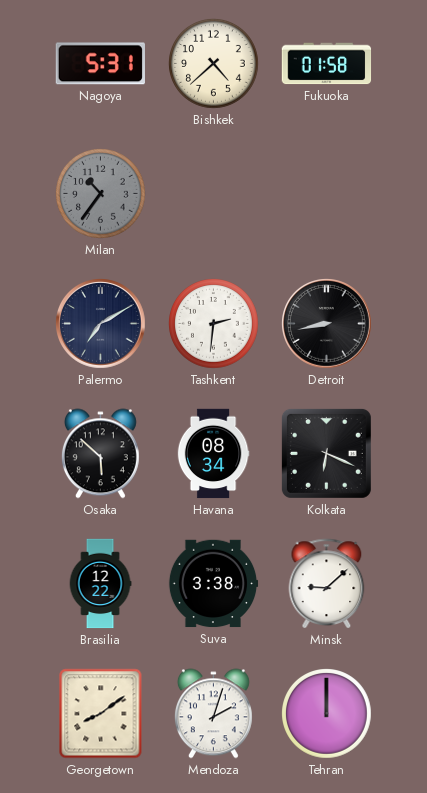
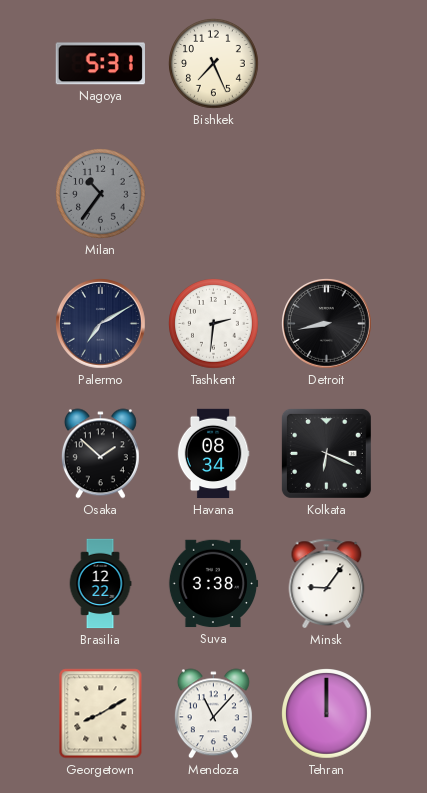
Bishkek: 4:38 -> 7:26 (214, 64)
Fukuoka: 01:58 -> none (327, 64)
Osaka: 5:52 -> 1:52 (100, 454)
Minsk: 9:08 -> 9:06 (327, 584)
Georgetown: 8:09 -> 8:10 (101, 714)
Mendoza: 2:03 -> 11:07 (213, 714)
